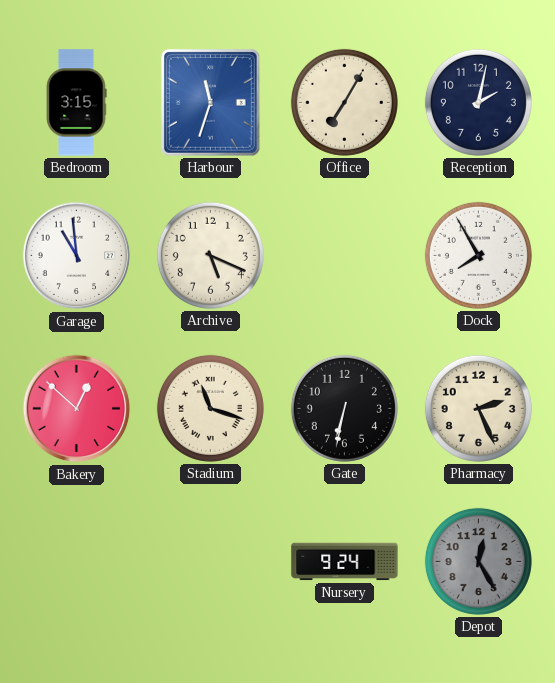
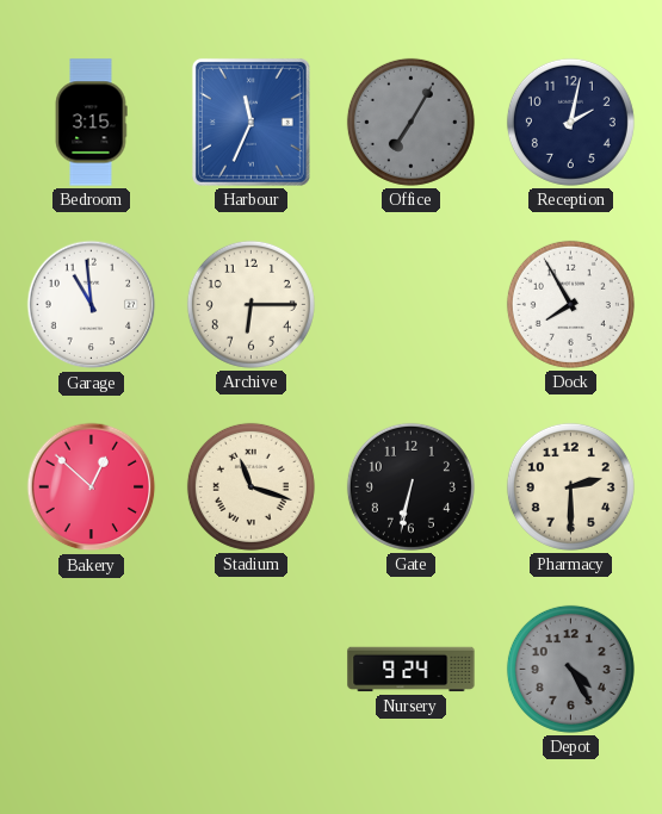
Harbour: 11:33 -> 11:34 (250, 122)
Office dial: cream -> grey (410, 122)
Archive: 5:19 -> 6:15 (250, 304)
Pharmacy: 2:26 -> 2:30 (570, 486)
Depot: 12:25 -> 4:25 (570, 669)
